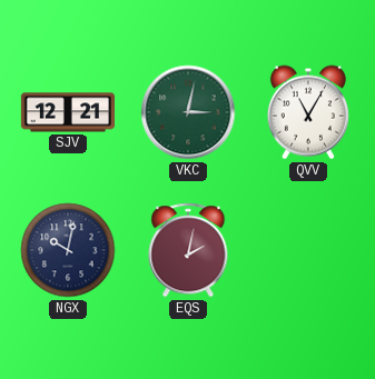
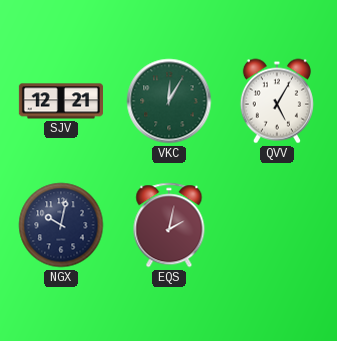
VKC: 3:02 -> 12:05 (169, 101)
QVV: 11:05 -> 5:05 (277, 101)
